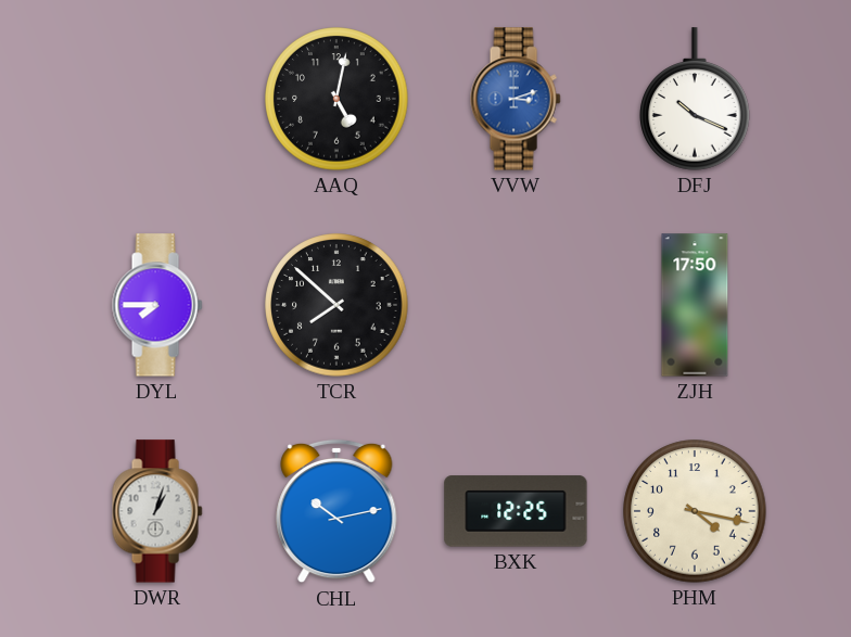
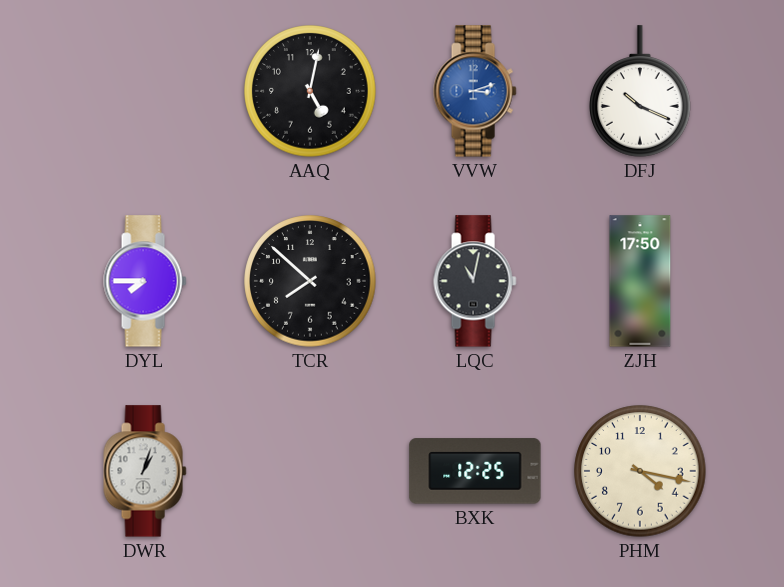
LQC: none -> 11:02 (475, 281)
CHL: 10:13 -> none (336, 511)
